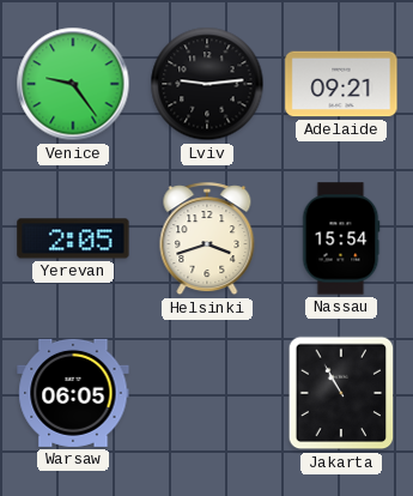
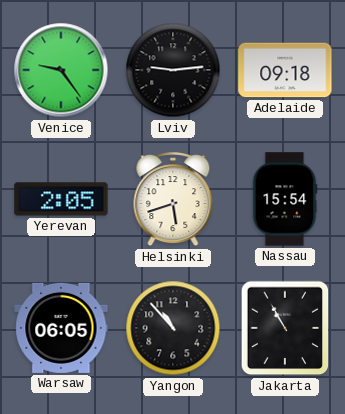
Adelaide: 09:21 -> 09:18 (285, 70)
Helsinki: 3:42 -> 5:42 (173, 200)
Yangon: none -> 10:53 (173, 328)
